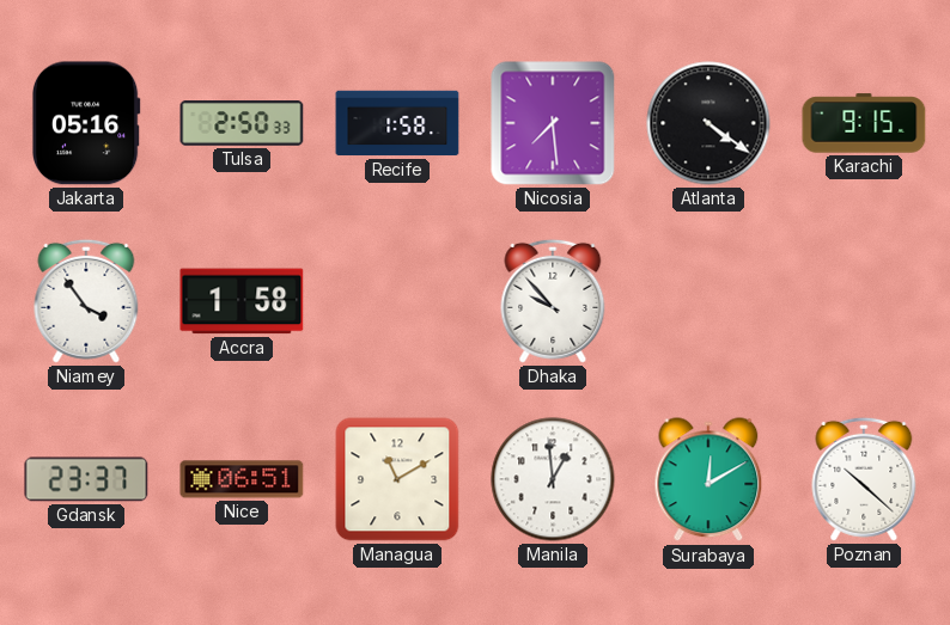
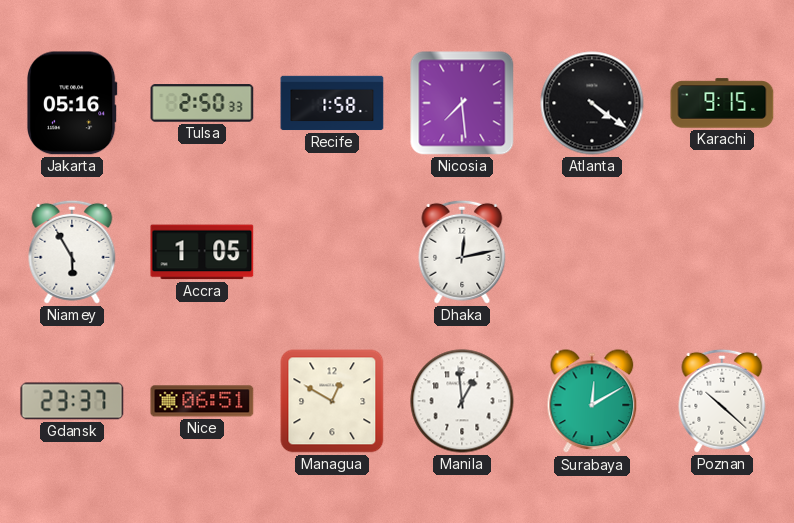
Niamey: 3:54 -> 5:55 (72, 252)
Accra: 1:58 -> 1:05 (202, 252)
Dhaka: 9:53 -> 12:13 (462, 252)
Managua: 11:10 -> 12:50 (332, 401)
